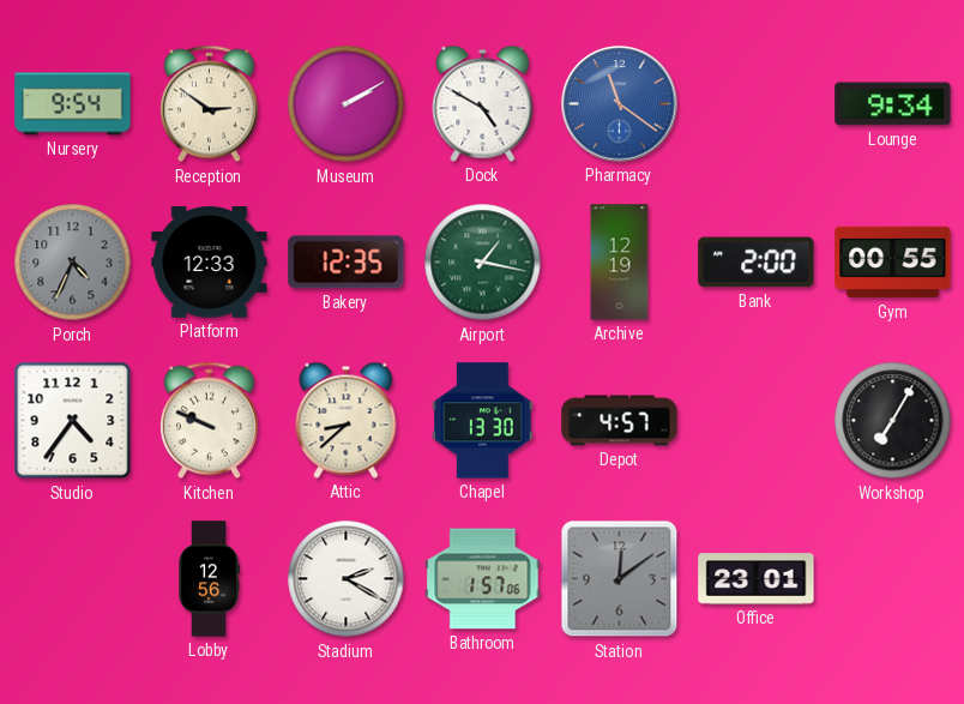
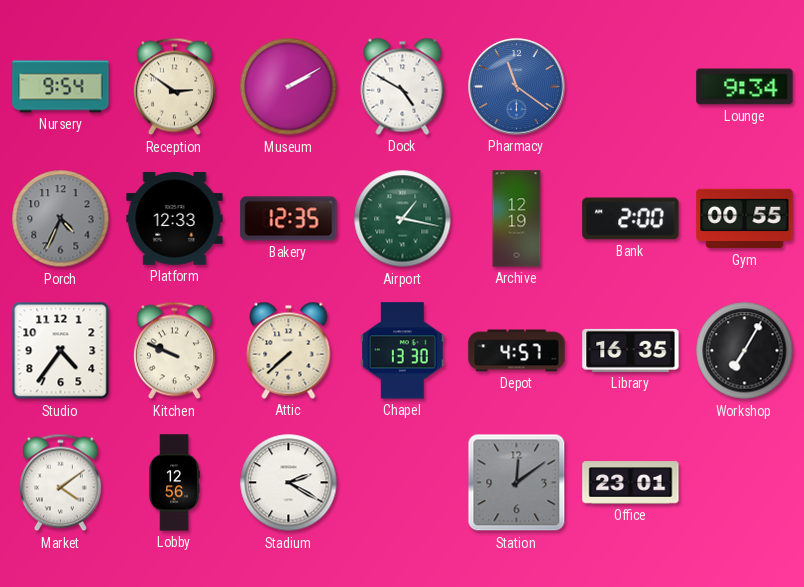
Attic: 8:38 -> 7:38 (289, 350)
Library: none -> 16:35 (631, 350)
Market: none -> 4:09 (60, 483)
Bathroom: 1:57 -> none (483, 579)
